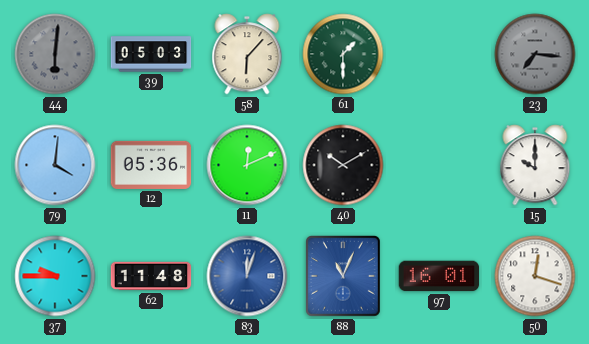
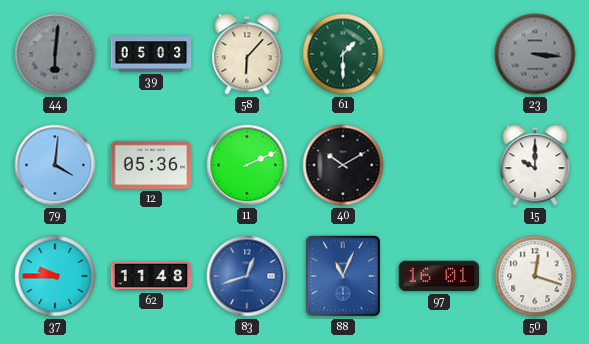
23: 7:16 -> 3:16 (535, 54)
11: 12:11 -> 2:11 (247, 165)
83: 12:03 -> 12:42 (247, 276)
